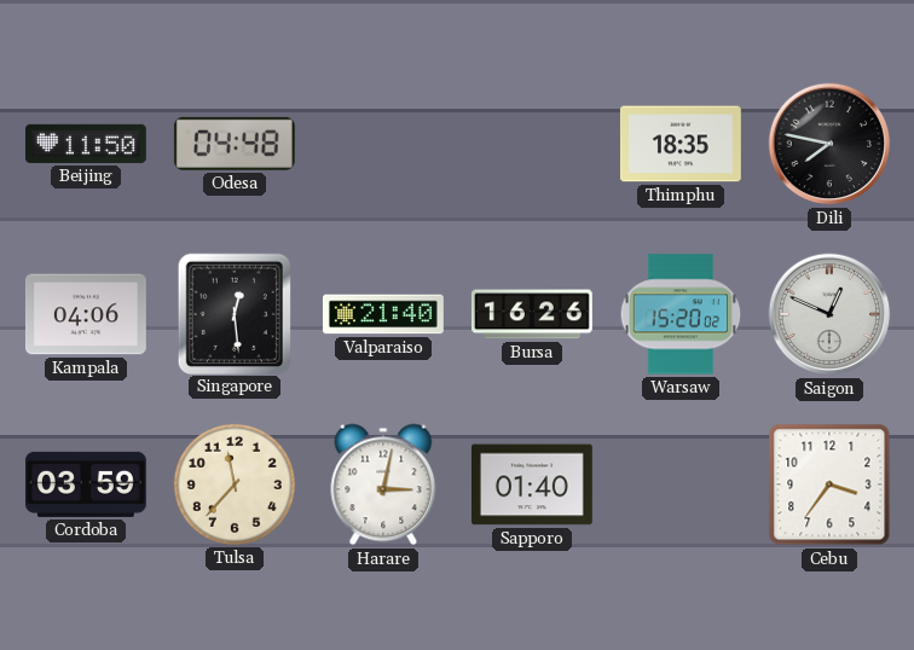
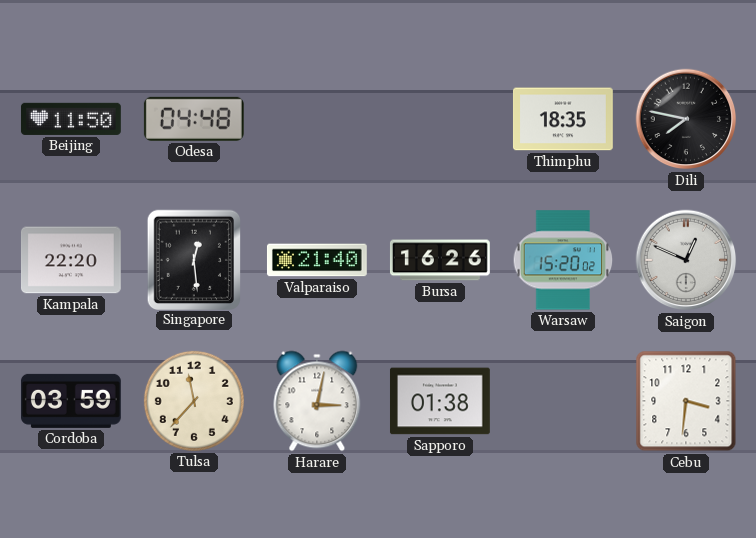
Kampala: 04:06 -> 22:20 (71, 260)
Sapporo: 01:40 -> 01:38 (440, 401)
Cebu: 3:36 -> 3:31 (686, 401)
